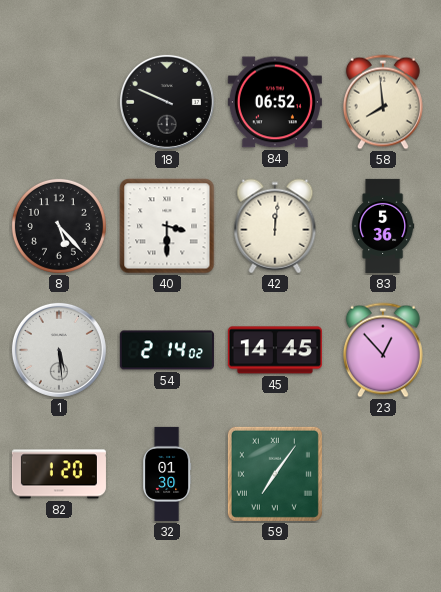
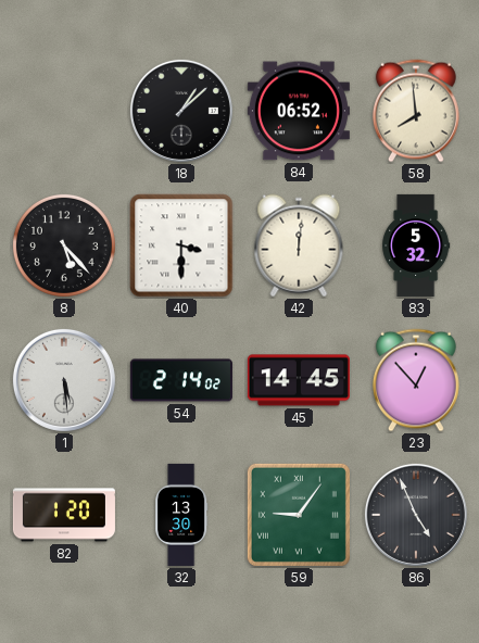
18: 9:49 -> 1:08 (181, 111)
83: 5:36 -> 5:32 (416, 245)
32: 01:30 -> 13:30 (181, 515)
59: 7:06 -> 9:06 (299, 515)
86: none -> 4:56 (416, 515)
